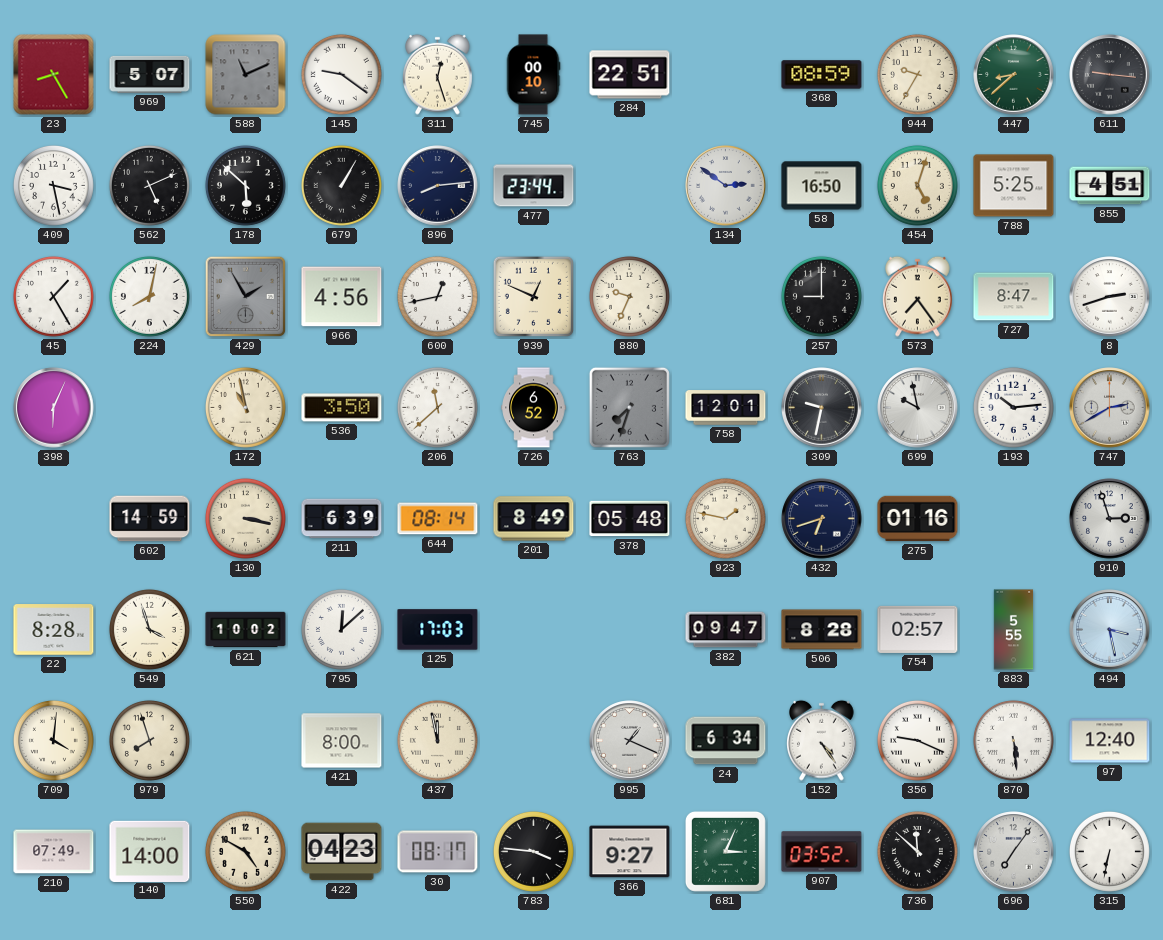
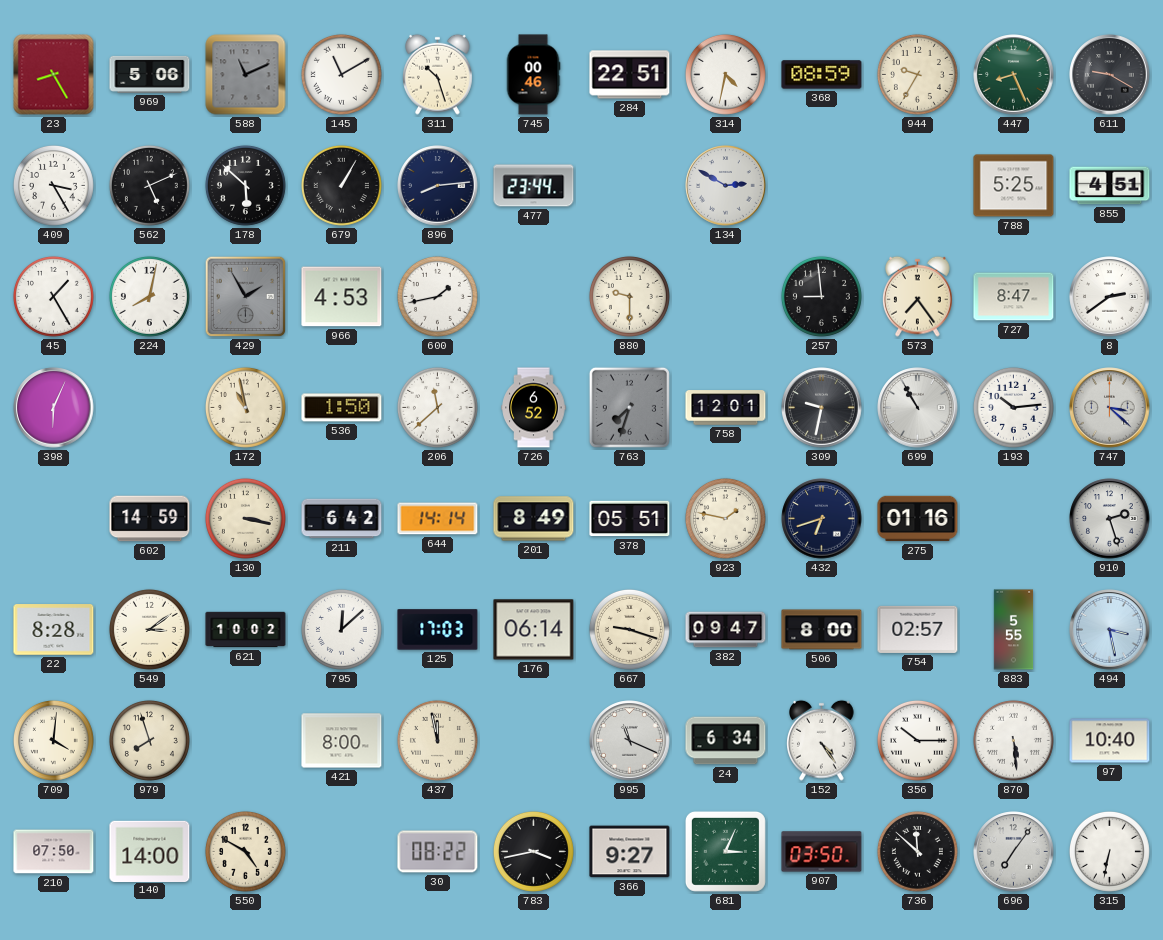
969: 5:07 -> 5:06 (150, 74)
145: 9:21 -> 11:10 (341, 74)
311: 12:27 -> 10:27 (438, 74)
745: 00:10 -> 00:46 (533, 75)
314: none -> 4:32 (725, 74)
447: 8:38 -> 8:26 (1014, 75)
611: 9:16 -> 9:20 (1110, 75)
409: 3:28 -> 3:25 (53, 185)
134: 2:51 -> 2:50 (726, 186)
58: 16:50 -> none (822, 186)
454: 5:03 -> none (917, 185)
966: 4:56 -> 4:53 (342, 297)
600: 12:43 -> 1:43 (437, 296)
939: 12:49 -> none (533, 296)
880: 9:34 -> 9:30 (629, 296)
257: 9:00 -> 8:59 (821, 296)
8: 2:42 -> 2:39 (1110, 297)
536: 3:50 -> 1:50 (342, 408)
699: 9:58 -> 10:55 (918, 408)
747: 2:40 -> 3:22 (1110, 408)
211: 6:39 -> 6:42 (342, 519)
644: 08:14 -> 14:14 (438, 519)
378: 05:48 -> 05:51 (630, 519)
910: 2:57 -> 2:27 (1110, 519)
549: 3:57 -> 3:09 (149, 629)
176: none -> 06:14 (534, 630)
667: none -> 9:18 (629, 629)
506: 8:28 -> 8:00 (822, 630)
995: 1:19 -> 11:19 (630, 741)
356: 9:19 -> 10:15 (917, 740)
97: 12:40 -> 10:40 (1110, 741)
210: 07:49 -> 07:50 (54, 852)
422: 04:23 -> none (342, 852)
30: 08:17 -> 08:22 (438, 852)
783: 3:46 -> 3:43 (533, 851)
907: 03:52 -> 03:50 (822, 852)
